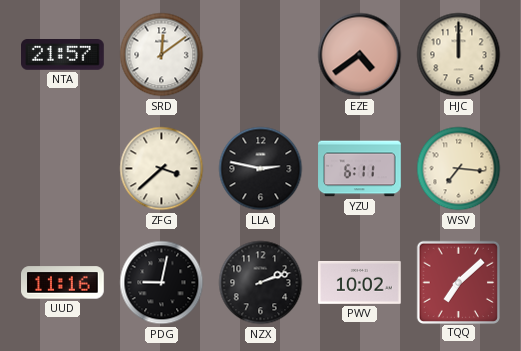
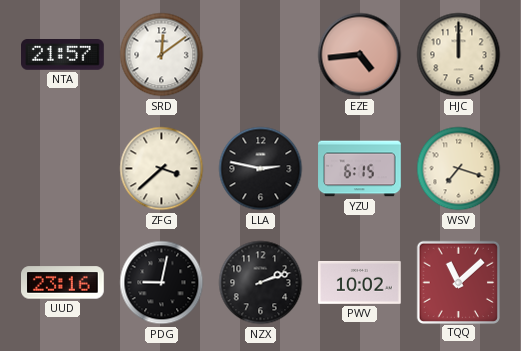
EZE: 4:39 -> 4:44 (360, 55)
YZU: 6:11 -> 6:15 (360, 169)
WSV: 7:16 -> 7:18 (459, 169)
UUD: 11:16 -> 23:16 (63, 283)
TQQ: 7:08 -> 11:08 (458, 282)
